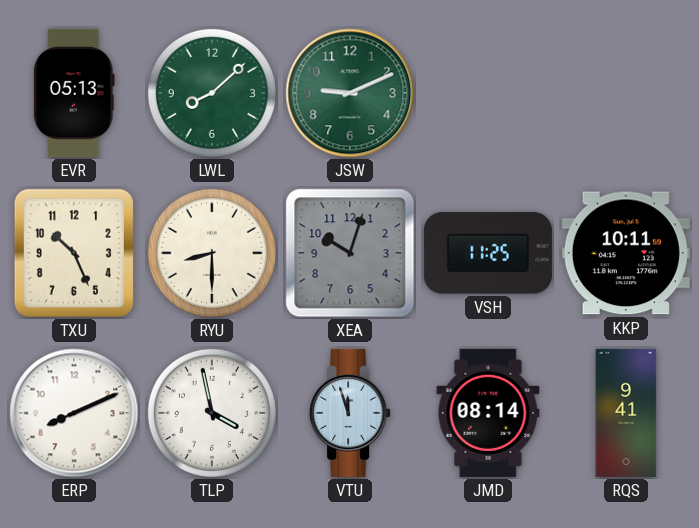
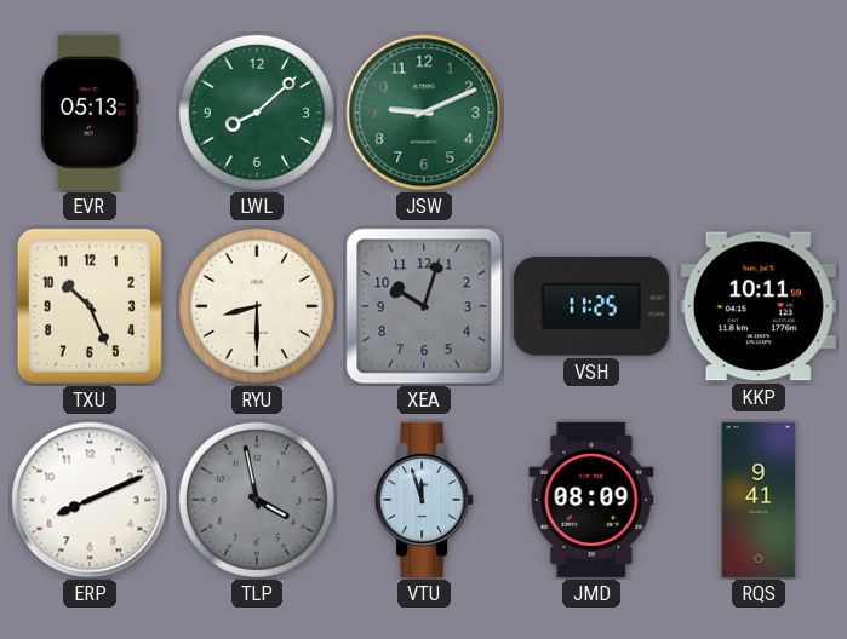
TLP dial: white -> grey (257, 500)
JMD: 08:14 -> 08:09 (591, 500)
